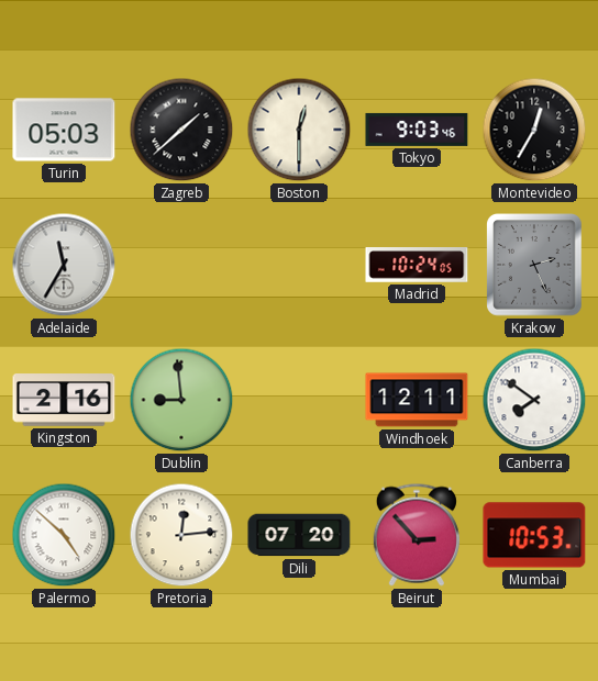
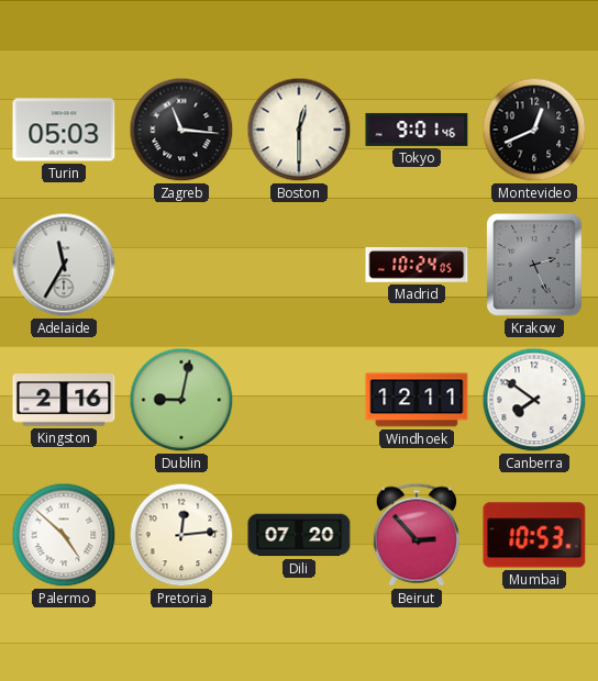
Zagreb: 1:38 -> 11:16 (181, 130)
Tokyo: 9:03 -> 9:01 (417, 130)
Montevideo: 12:35 -> 12:41 (534, 130)
Dublin: 8:59 -> 9:02 (181, 400)
